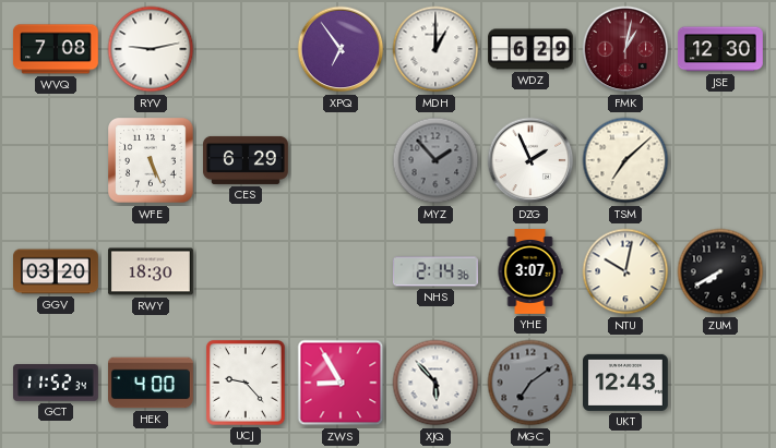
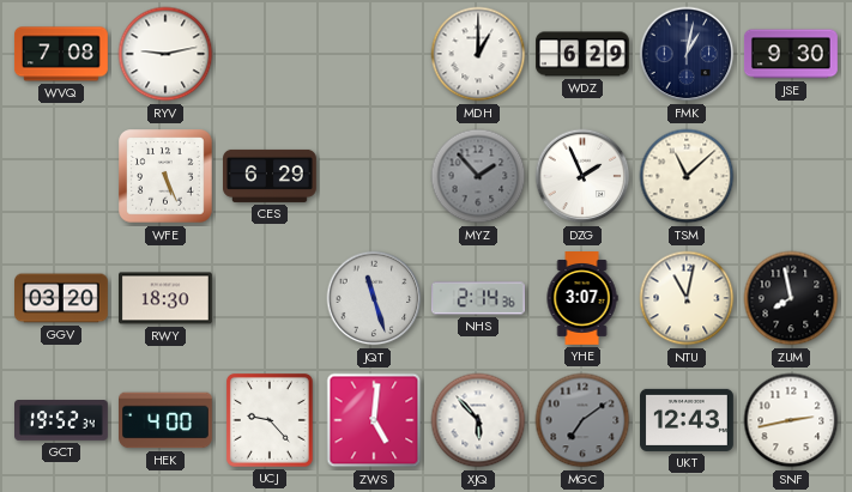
XPQ: 6:54 -> none (341, 49)
FMK dial: burgundy -> navy (687, 54)
JSE: 12:30 -> 9:30 (791, 54)
TSM: 7:08 -> 11:08 (687, 176)
JQT: none -> 11:27 (374, 298)
NTU: 10:02 -> 11:02 (687, 298)
ZUM: 7:40 -> 7:58 (791, 298)
GCT: 11:52 -> 19:52 (62, 421)
ZWS: 8:55 -> 5:01 (374, 420)
SNF: none -> 2:43 (791, 420)
